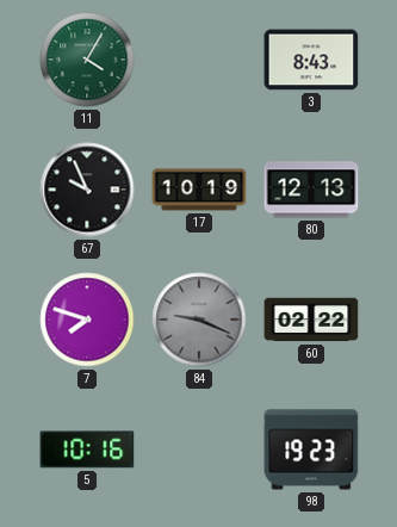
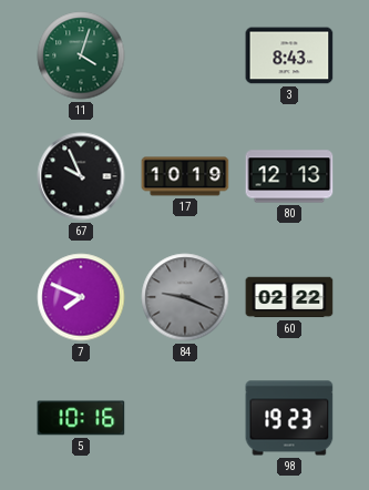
11: 4:05 -> 4:03 (81, 55)
7: 7:48 -> 7:49 (81, 297)
